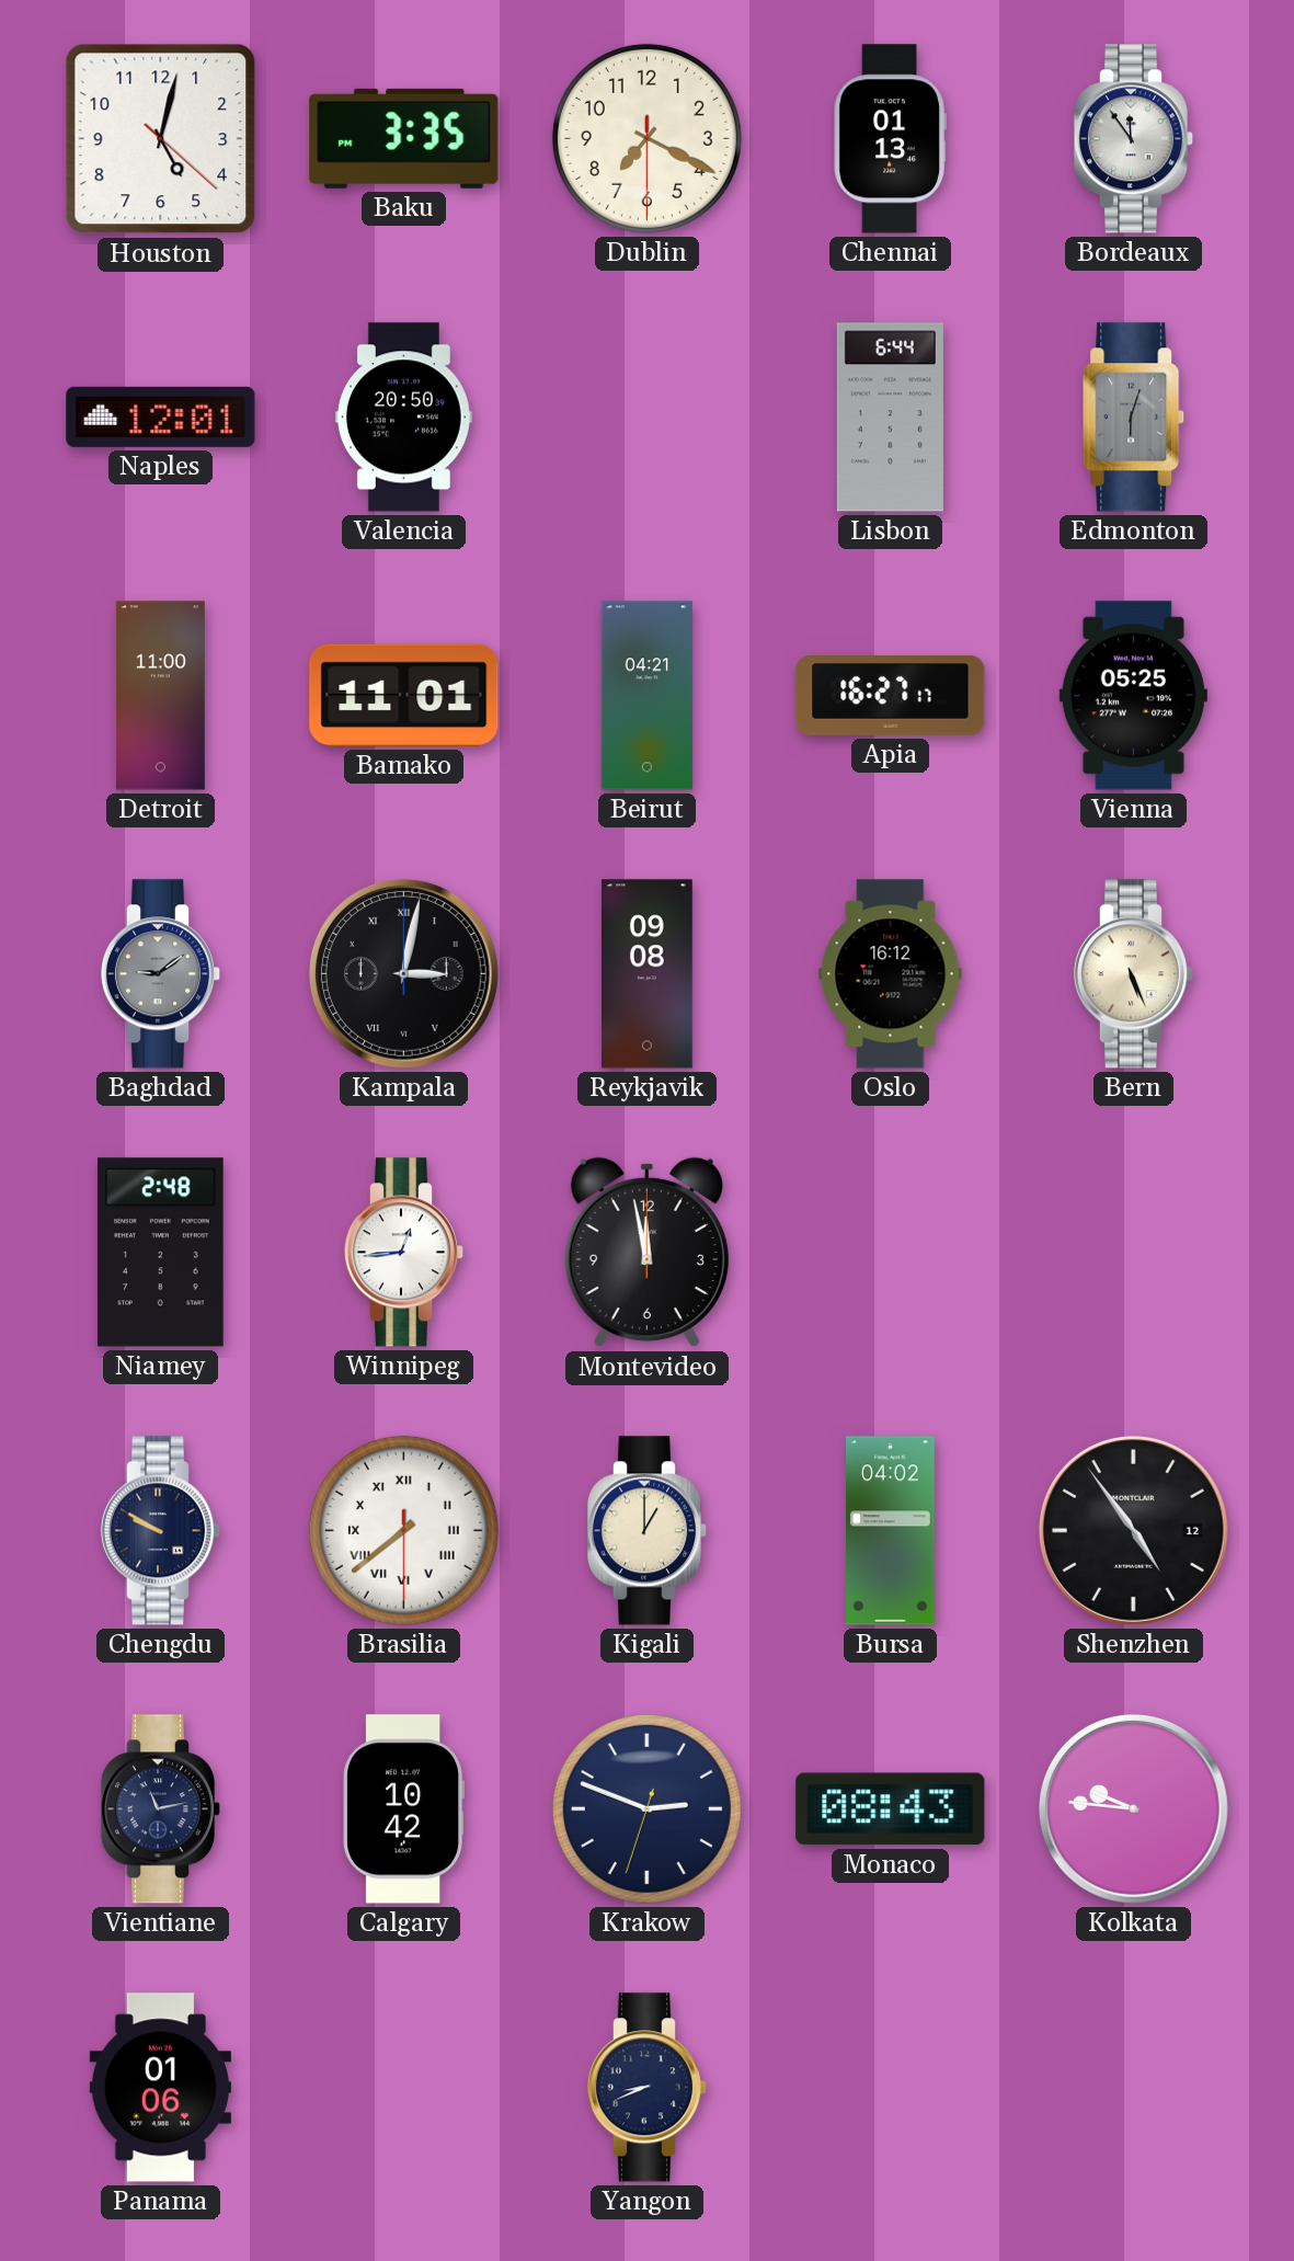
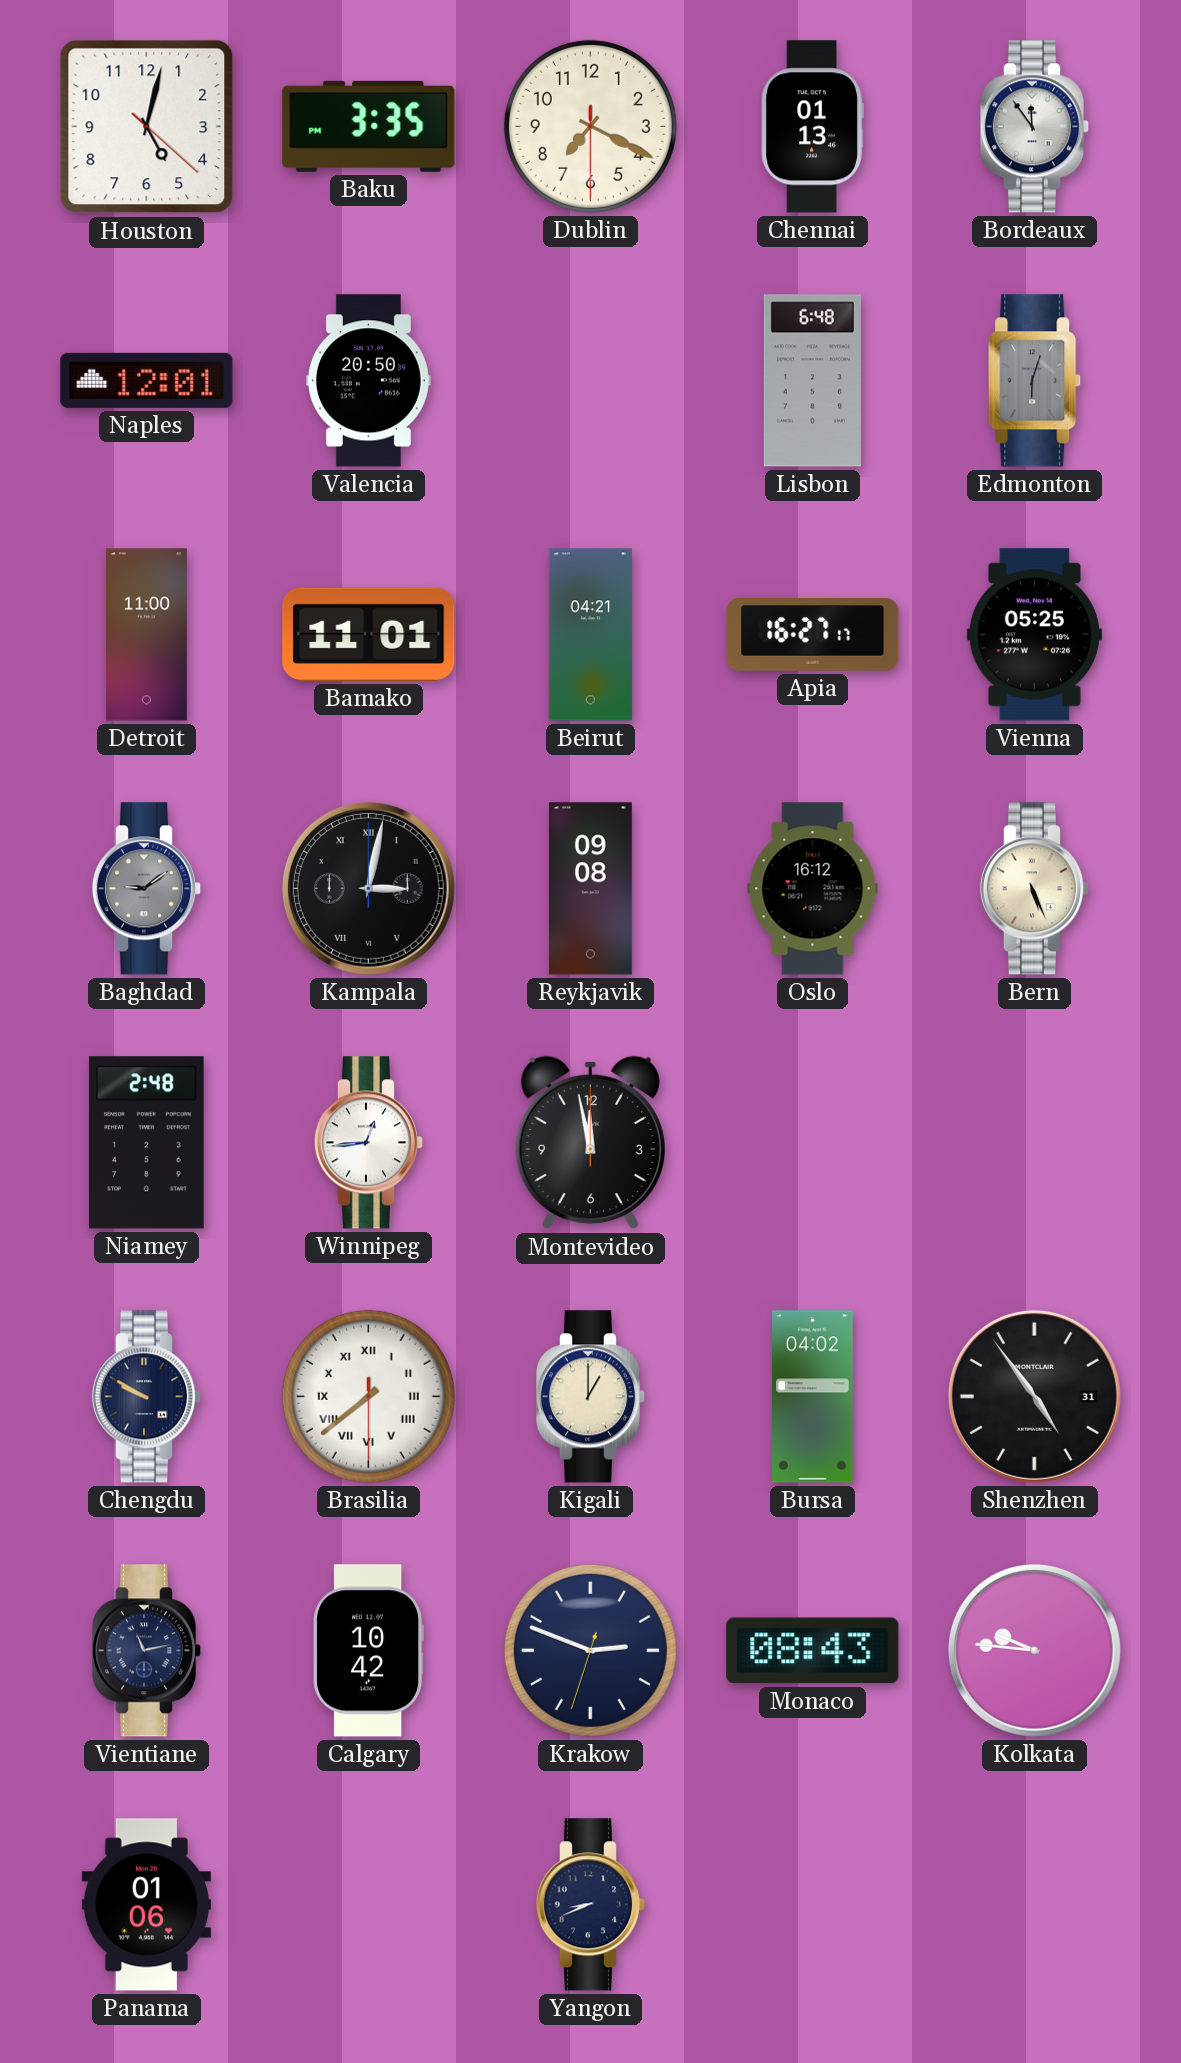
Lisbon: 6:44 -> 6:48 (812, 381)
Shenzhen date: 12 -> 31 (1034, 1396)
